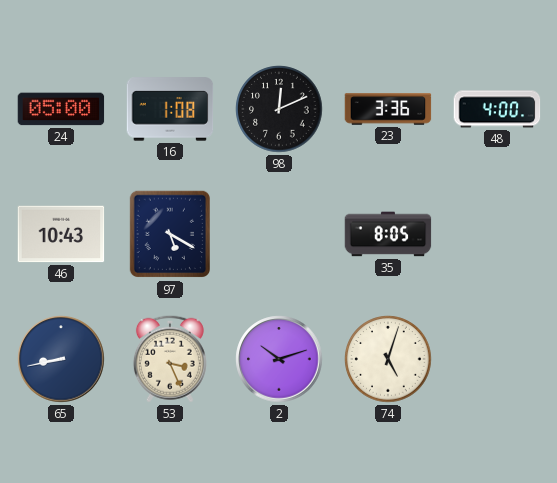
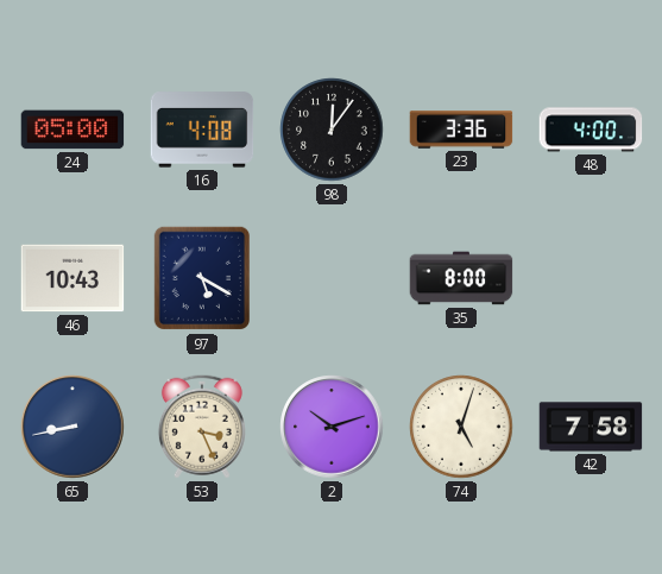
16: 1:08 -> 4:08 (202, 130)
98: 12:11 -> 12:06 (332, 130)
35: 8:05 -> 8:00 (461, 278)
42: none -> 7:58 (591, 427)
